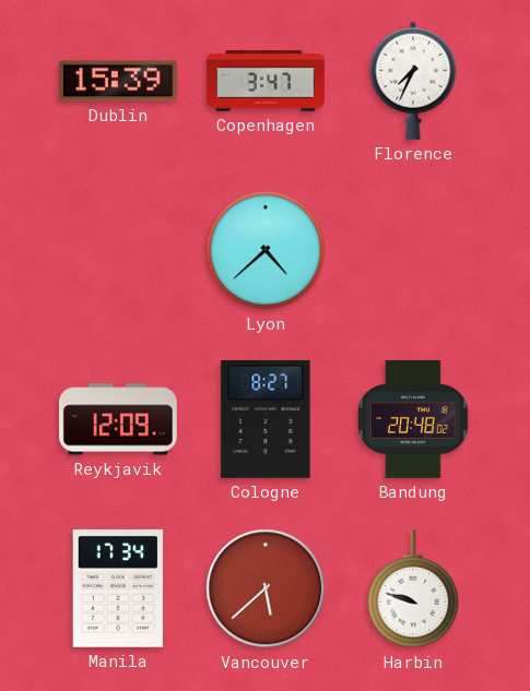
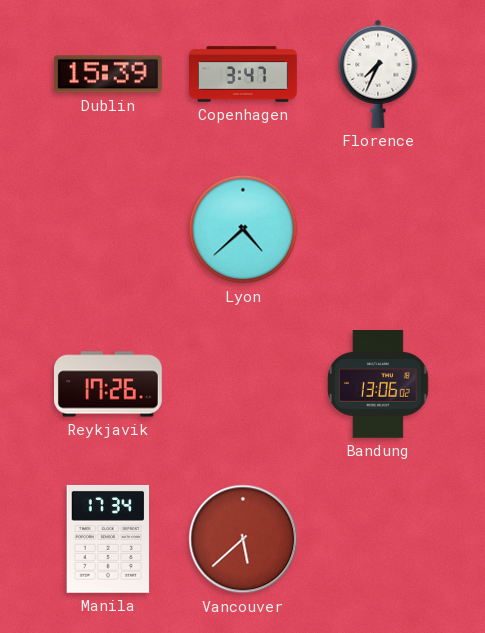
Reykjavik: 12:09 -> 17:26 (109, 384)
Cologne: 8:27 -> none (266, 419)
Bandung: 20:48 -> 13:06 (379, 385)
Harbin: 9:48 -> none (413, 589)
